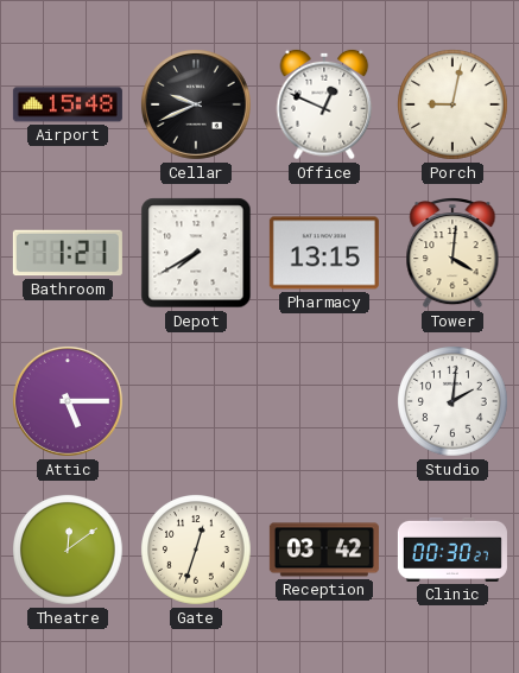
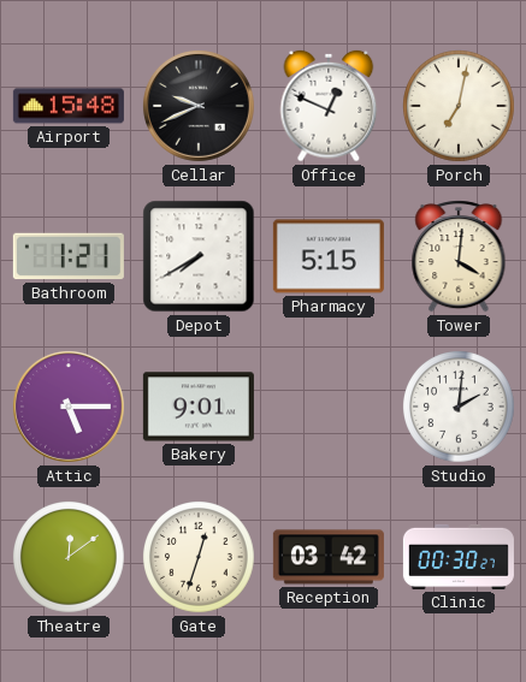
Porch: 9:02 -> 7:02 (460, 107)
Pharmacy: 13:15 -> 5:15 (329, 256)
Bakery: none -> 9:01 (199, 407)
